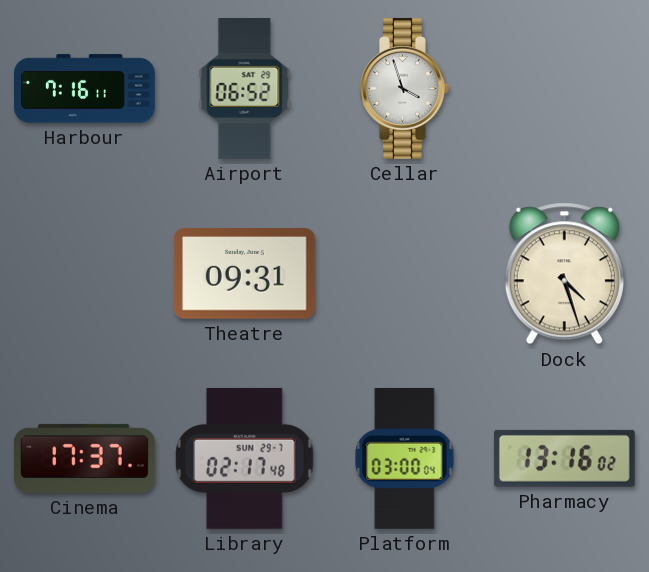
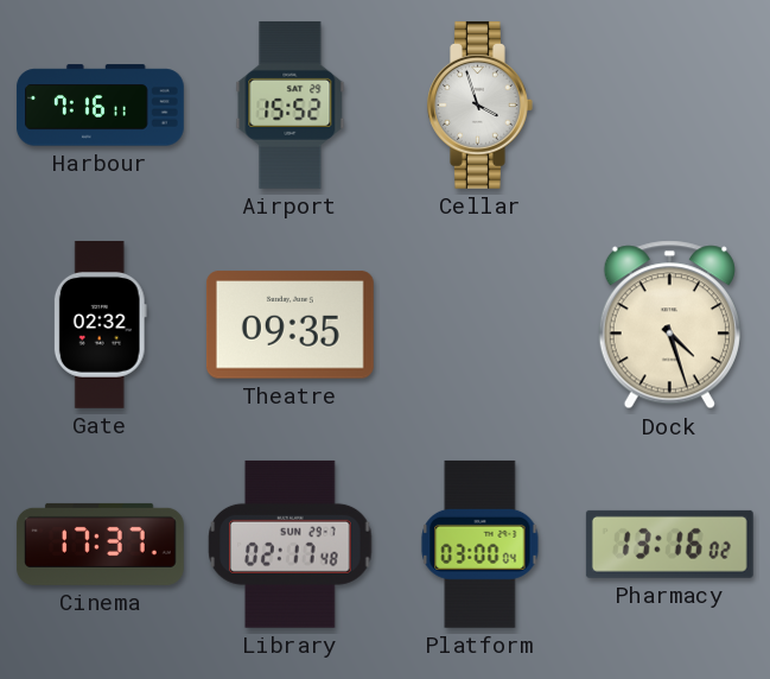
Airport: 06:52 -> 15:52 (291, 104)
Gate: none -> 02:32 (100, 324)
Theatre: 09:31 -> 09:35 (289, 325)
